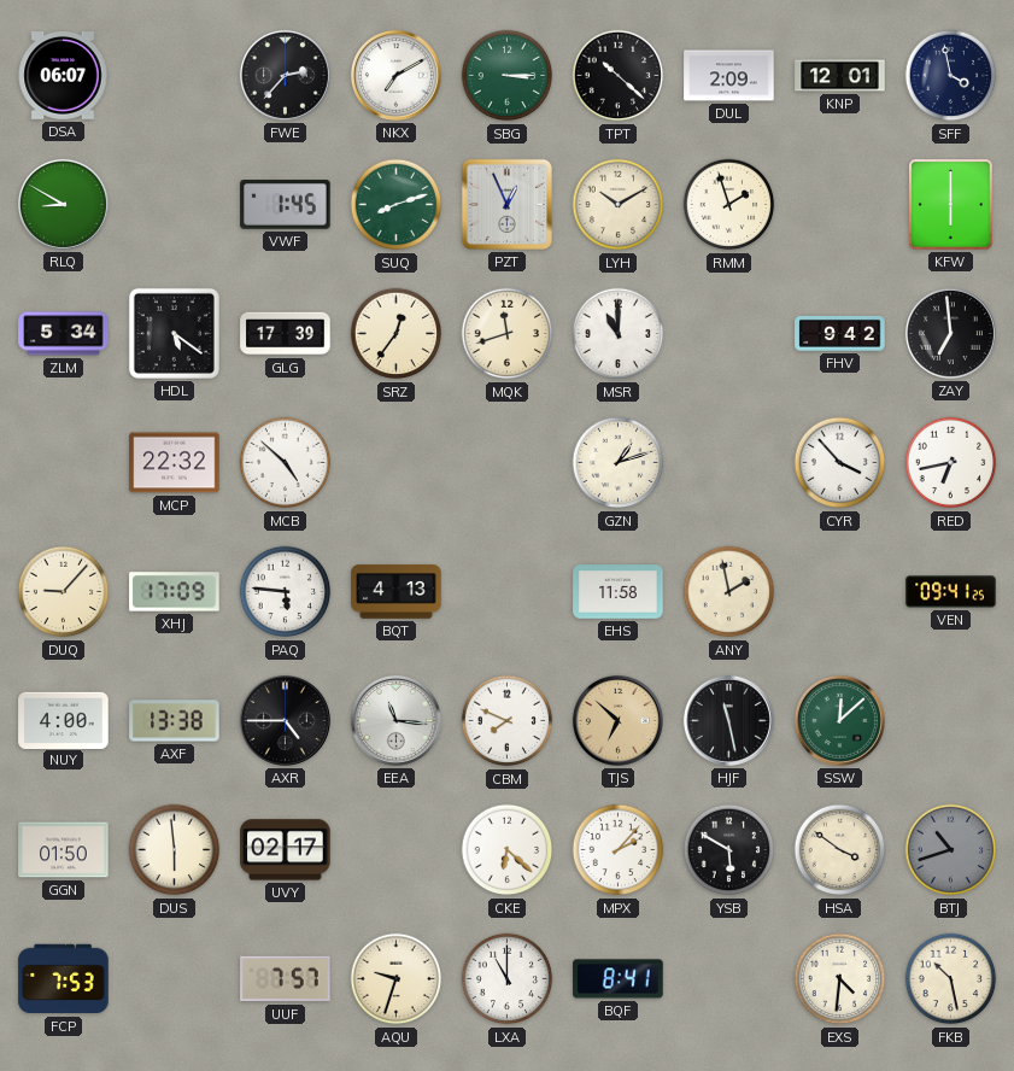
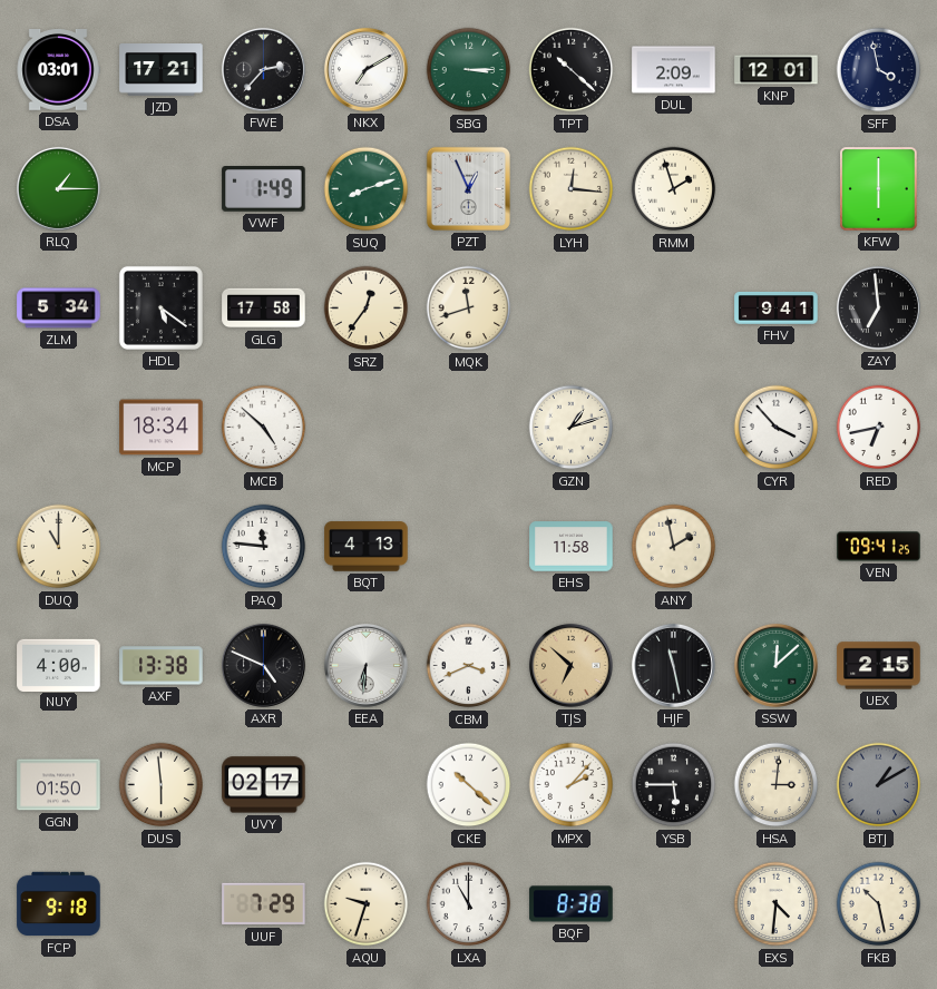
DSA: 06:07 -> 03:01 (58, 70)
JZD: none -> 17:21 (162, 70)
RLQ: 8:50 -> 1:15 (58, 188)
VWF: 1:45 -> 1:49 (264, 189)
LYH: 10:10 -> 12:16 (572, 189)
GLG: 17:39 -> 17:58 (264, 309)
MSR: 11:00 -> none (619, 334)
FHV: 9:42 -> 9:41 (777, 307)
MCP: 22:32 -> 18:34 (162, 428)
DUQ: 9:07 -> 11:00 (59, 547)
XHJ: 17:09 -> none (175, 592)
PAQ: 5:46 -> 11:46 (264, 547)
AXR: 4:45 -> 4:49 (263, 665)
EEA: 11:16 -> 6:31 (365, 665)
CBM: 7:49 -> 3:41 (469, 666)
UEX: none -> 2:15 (879, 666)
CKE: 6:22 -> 10:22 (469, 785)
YSB: 5:50 -> 5:45 (674, 785)
HSA: 3:51 -> 3:01 (777, 785)
BTJ: 10:42 -> 1:10 (879, 785)
FCP: 7:53 -> 9:18 (59, 904)
UUF: 7:57 -> 7:29 (264, 904)
BQF: 8:41 -> 8:38 (572, 904)
